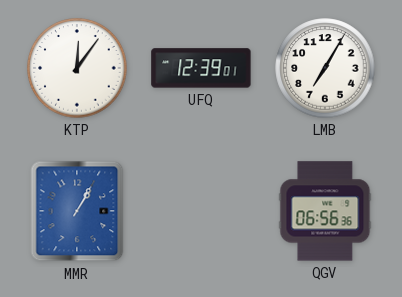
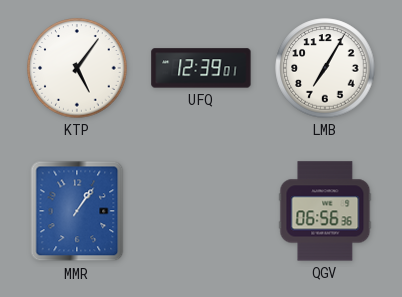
KTP: 12:06 -> 5:06 (77, 68)
MMR: 1:05 -> 1:06 (77, 211)
